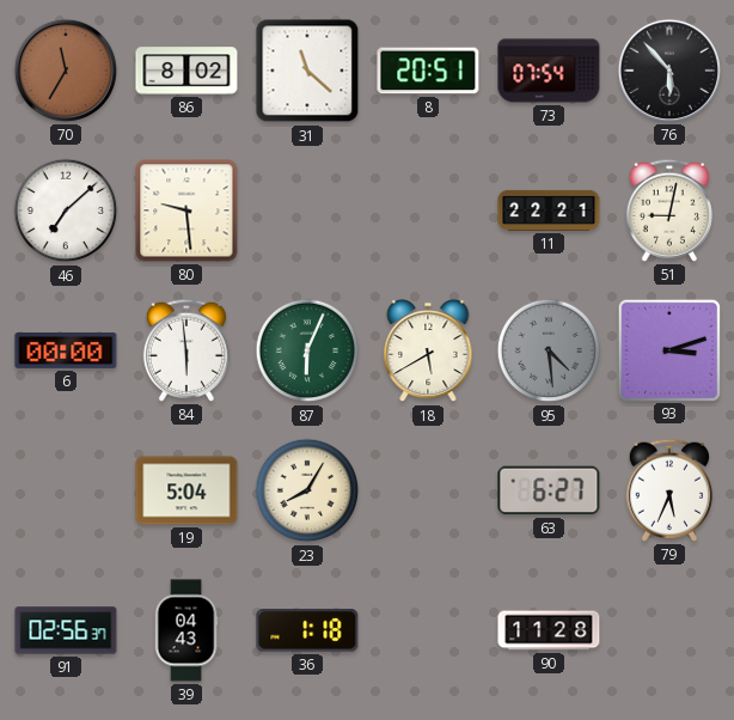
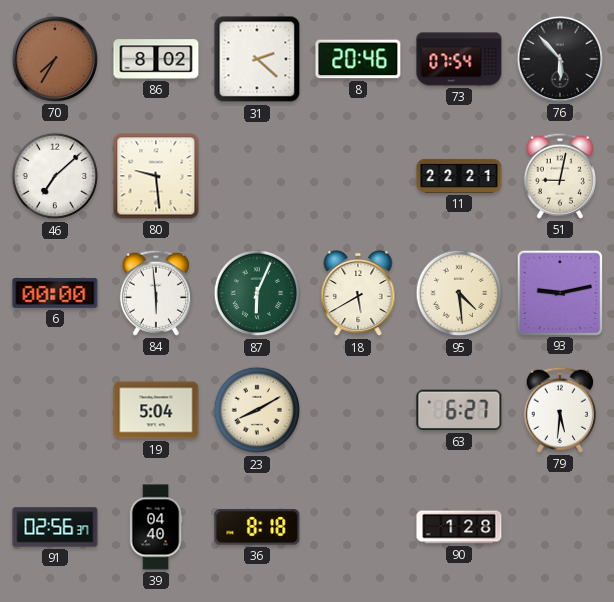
70: 11:35 -> 7:35 (55, 59)
31: 11:22 -> 2:22 (257, 59)
8: 20:51 -> 20:46 (358, 59)
95 dial: grey -> cream (459, 293)
93: 3:12 -> 9:13 (559, 292)
23: 8:05 -> 8:10 (257, 410)
79: 5:34 -> 5:31 (560, 410)
39: 04:43 -> 04:40 (156, 527)
36: 1:18 -> 8:18 (257, 527)
90: 11:28 -> 1:28 (459, 527)
